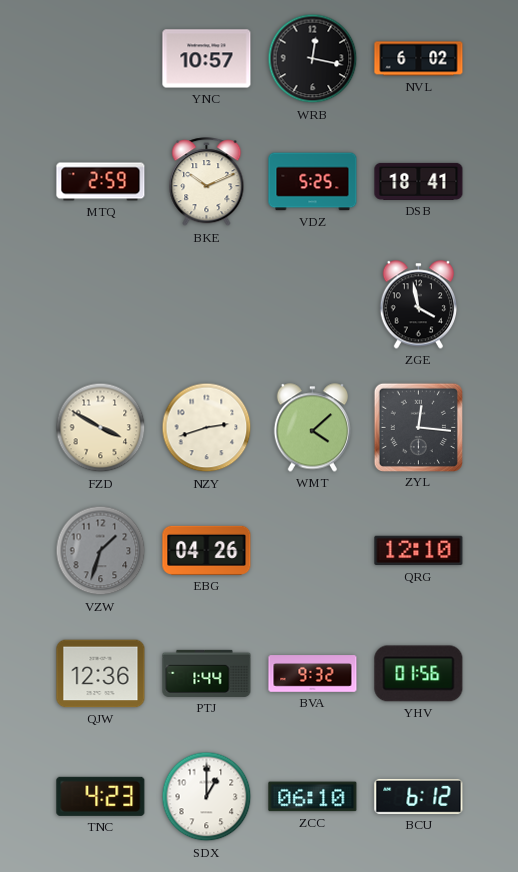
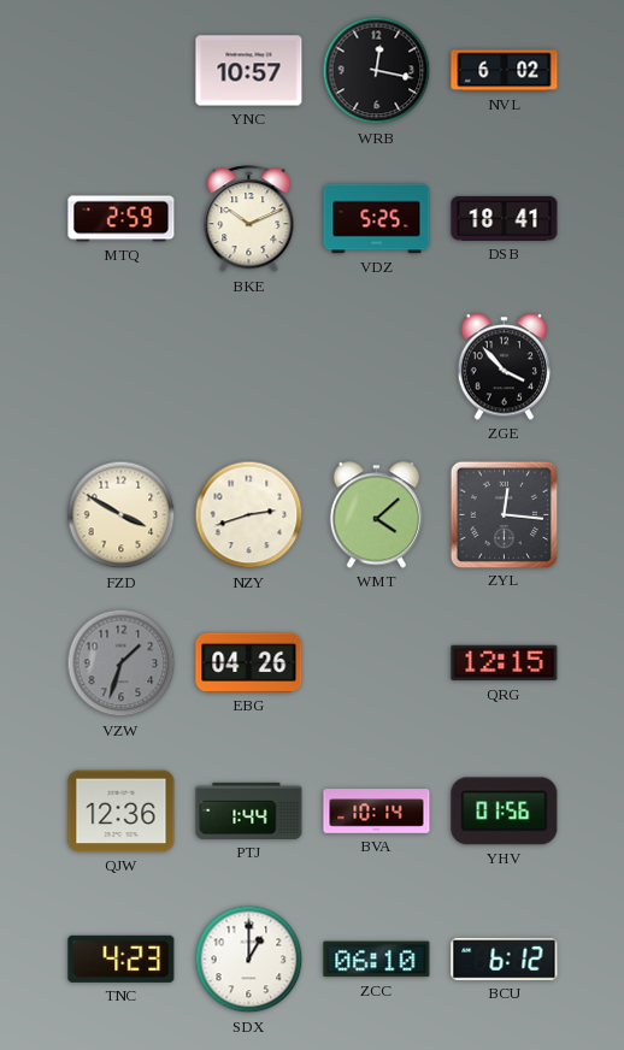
ZGE: 3:58 -> 3:53 (504, 367)
QRG: 12:10 -> 12:15 (505, 663)
BVA: 9:32 -> 10:14 (377, 812)
